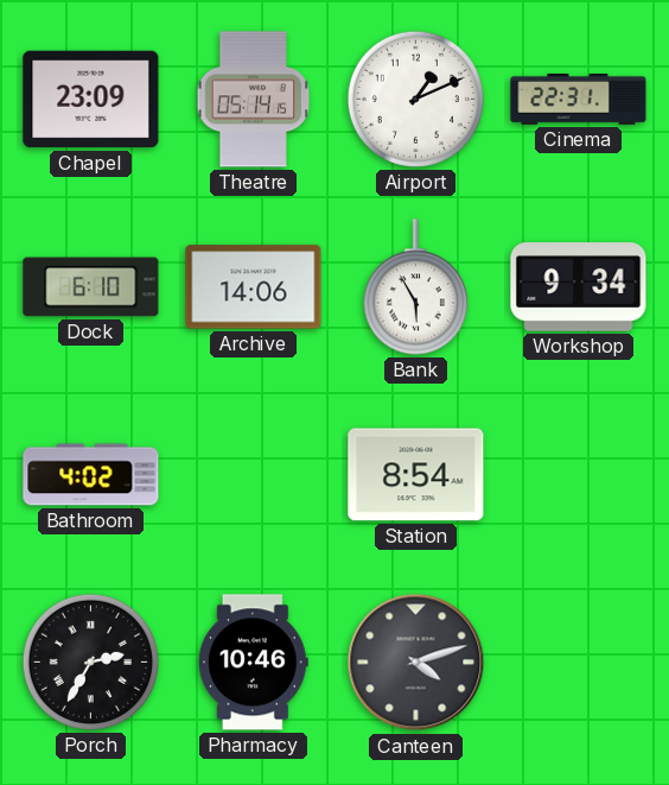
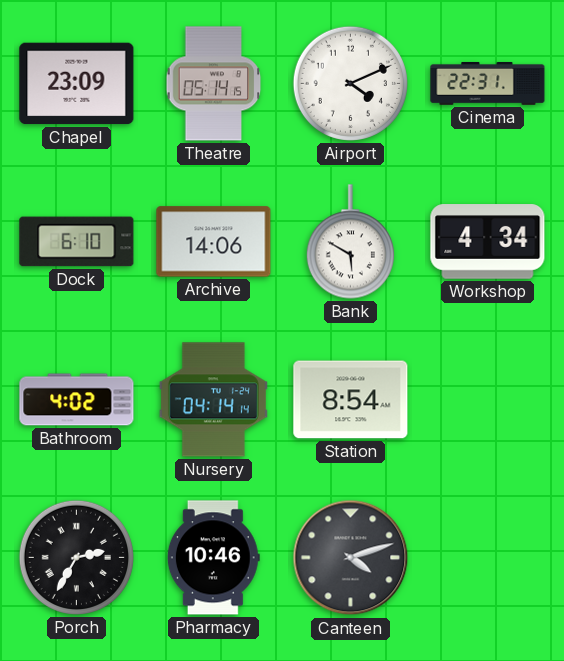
Airport: 1:11 -> 4:11 (350, 83)
Bank: 5:55 -> 5:50 (350, 242)
Workshop: 9:34 -> 4:34 (488, 242)
Nursery: none -> 04:14 (213, 400)
